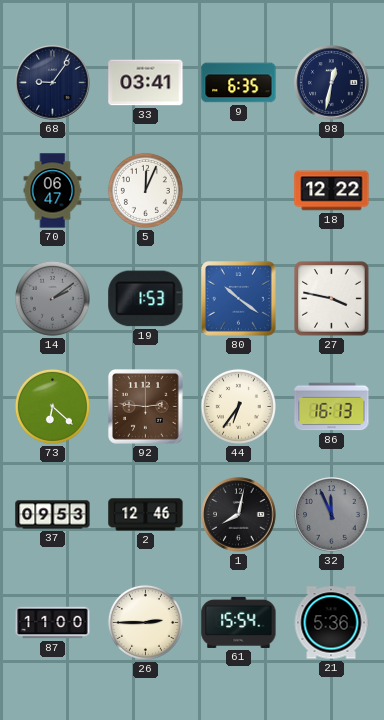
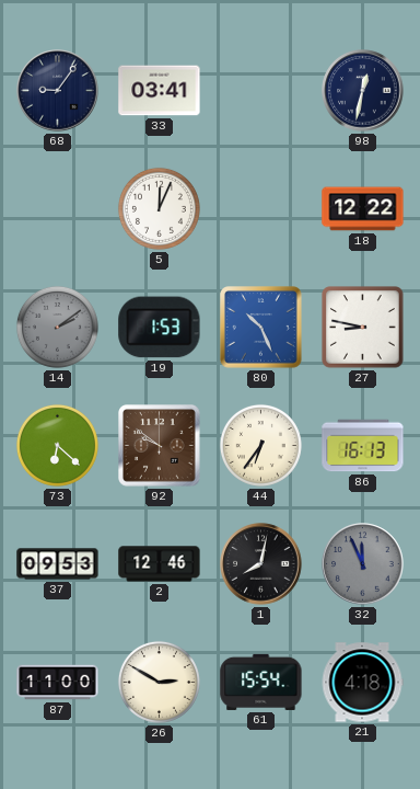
9: 6:35 -> none (239, 83)
70: 06:47 -> none (53, 191)
80: 10:21 -> 10:26 (261, 328)
27: 3:47 -> 8:47 (363, 328)
92: 2:46 -> 9:51 (160, 446)
26: 2:45 -> 2:50 (159, 682)
21: 5:36 -> 4:18 (362, 683)
